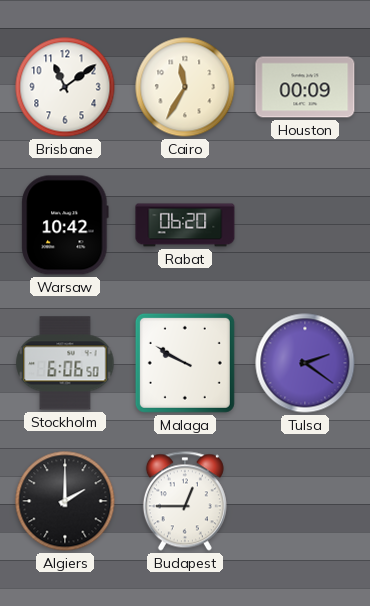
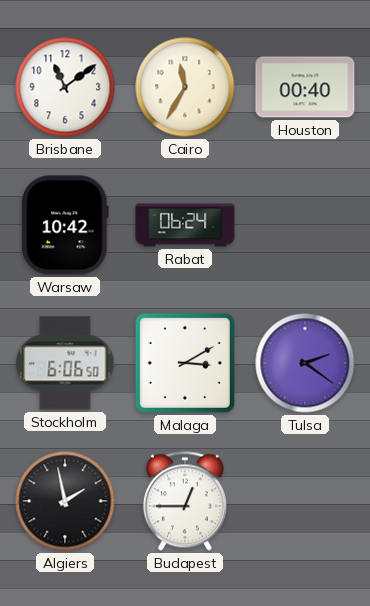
Houston: 00:09 -> 00:40 (305, 87)
Rabat: 06:20 -> 06:24 (185, 225)
Malaga: 9:50 -> 3:10 (185, 363)
Algiers: 2:00 -> 1:58 (65, 501)
